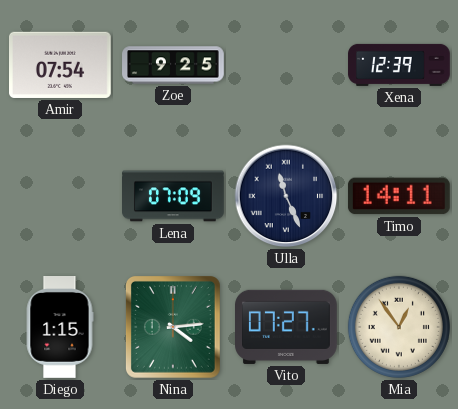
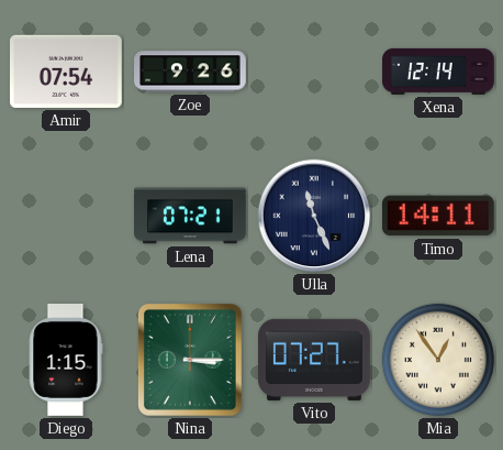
Zoe: 9:25 -> 9:26 (190, 72)
Xena: 12:39 -> 12:14 (438, 72)
Lena: 07:09 -> 07:21 (191, 216)
Nina: 4:14 -> 3:15 (190, 360)
